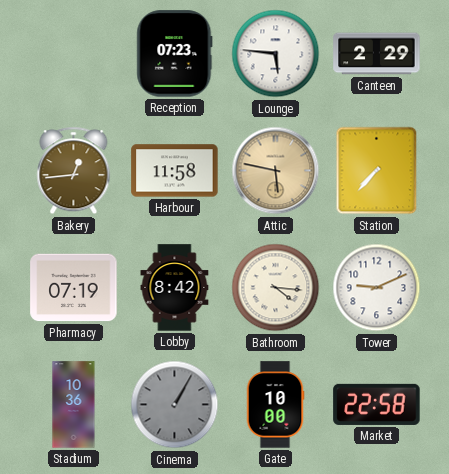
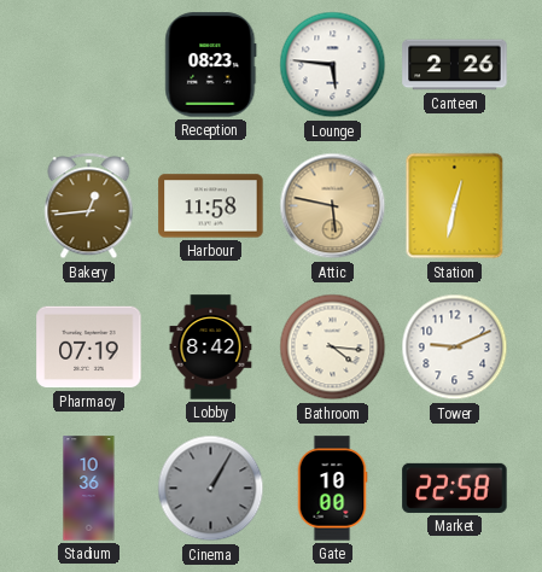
Reception: 07:23 -> 08:23 (211, 65)
Canteen: 2:29 -> 2:26 (455, 65)
Station: 7:37 -> 12:32 (455, 206)
